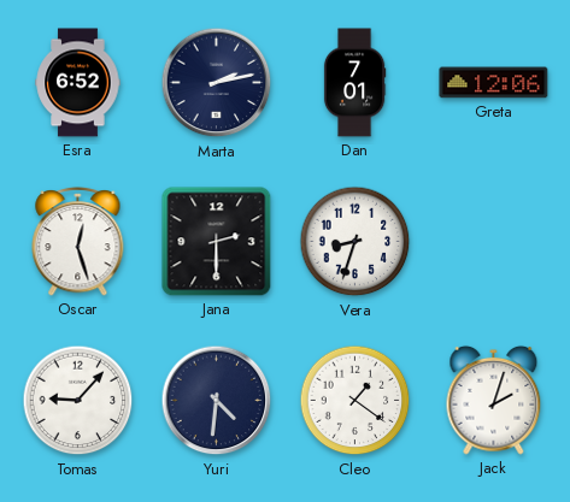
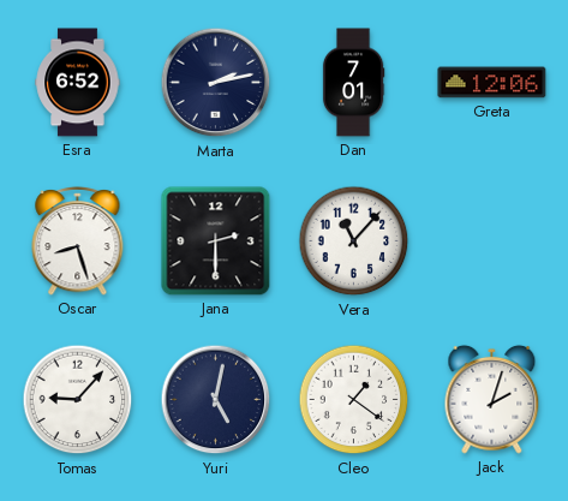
Oscar: 12:27 -> 8:27 (78, 240)
Vera: 8:33 -> 11:07 (354, 241)
Yuri: 4:31 -> 5:02 (216, 400)
